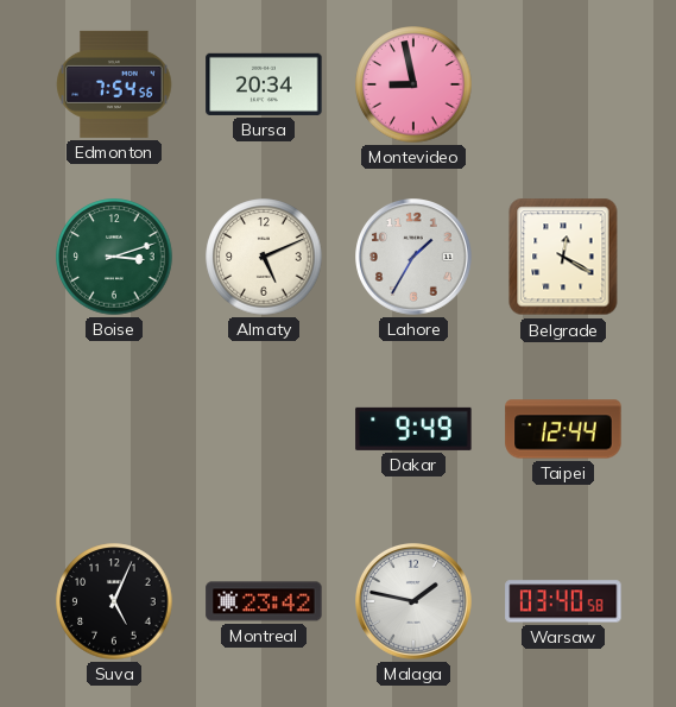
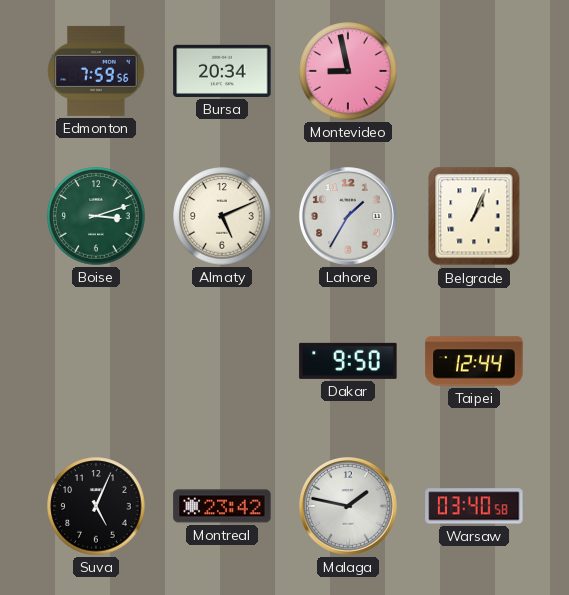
Edmonton: 7:54 -> 7:59 (96, 71)
Belgrade: 12:20 -> 1:04 (474, 216)
Dakar: 9:49 -> 9:50 (348, 361)
